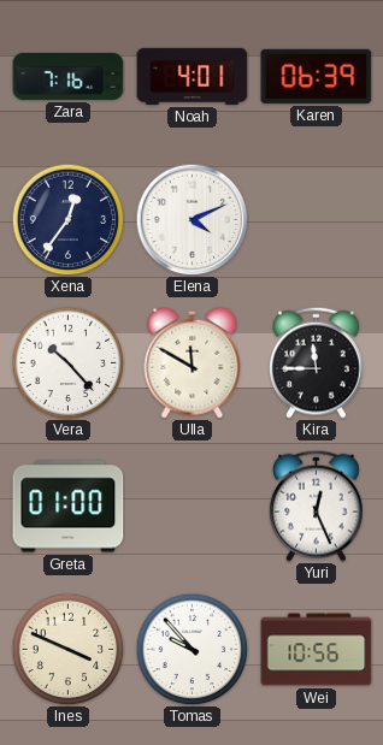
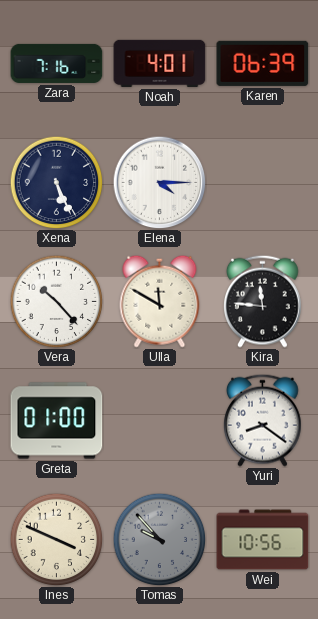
Xena: 12:36 -> 5:26 (56, 182)
Elena: 4:11 -> 4:15 (159, 182)
Kira: 11:45 -> 11:46 (263, 301)
Yuri: 12:26 -> 8:21 (263, 420)
Tomas dial: white -> grey (159, 539)
